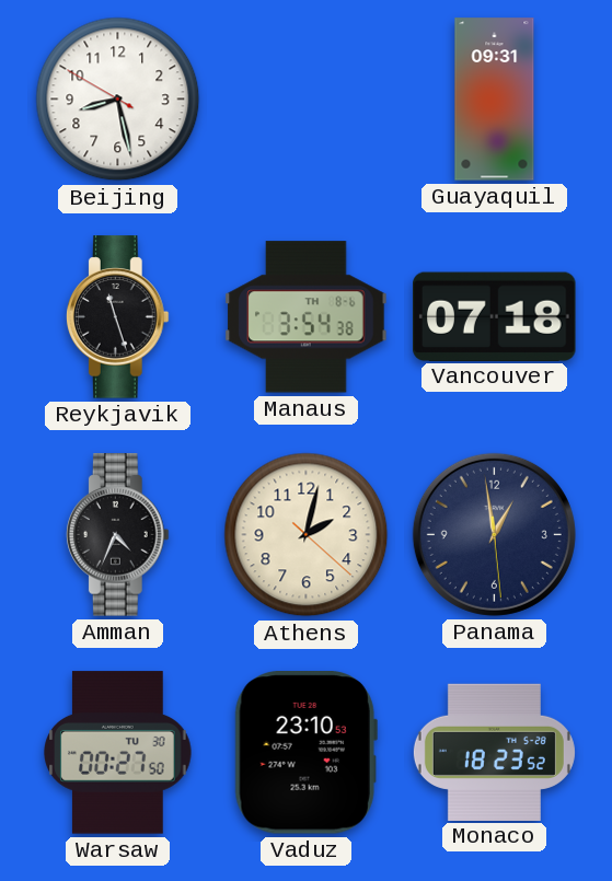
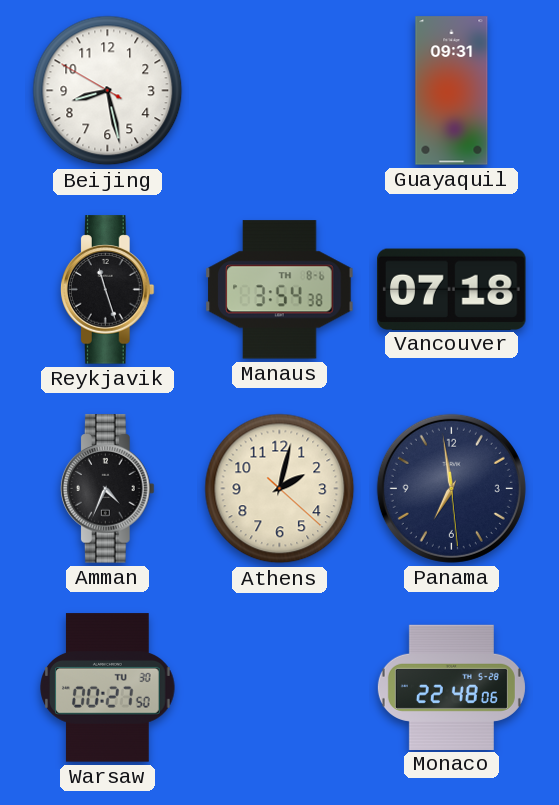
Panama: 12:58 -> 6:58 (451, 488)
Vaduz: 23:10 -> none (305, 753)
Monaco: 18:23 -> 22:48 (451, 687)
